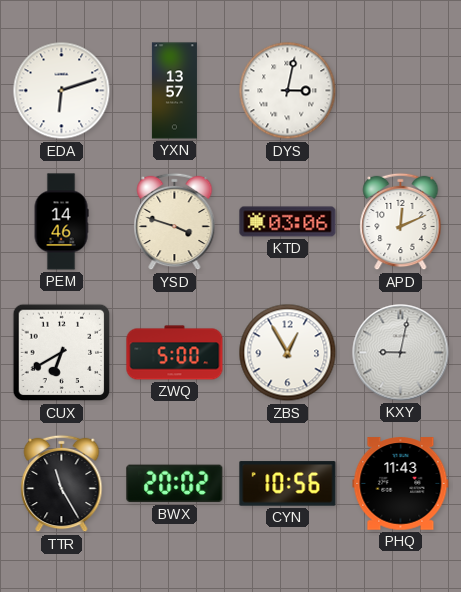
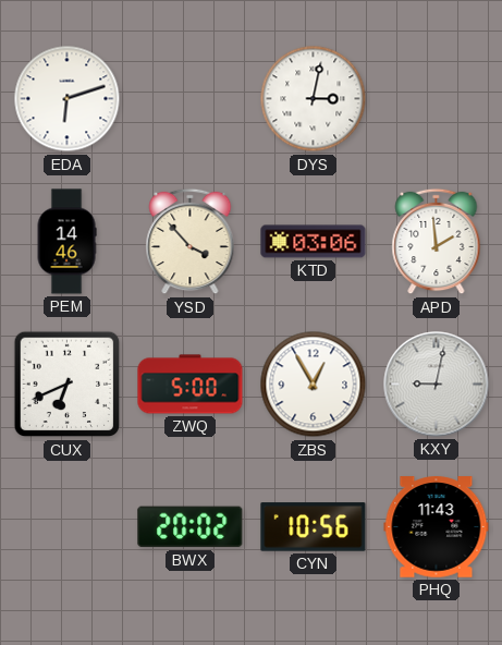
YXN: 13:57 -> none (174, 91)
YSD: 3:48 -> 3:53 (191, 242)
APD: 12:11 -> 1:59 (437, 242)
CUX: 6:40 -> 6:41 (68, 385)
TTR: 11:25 -> none (62, 484)
